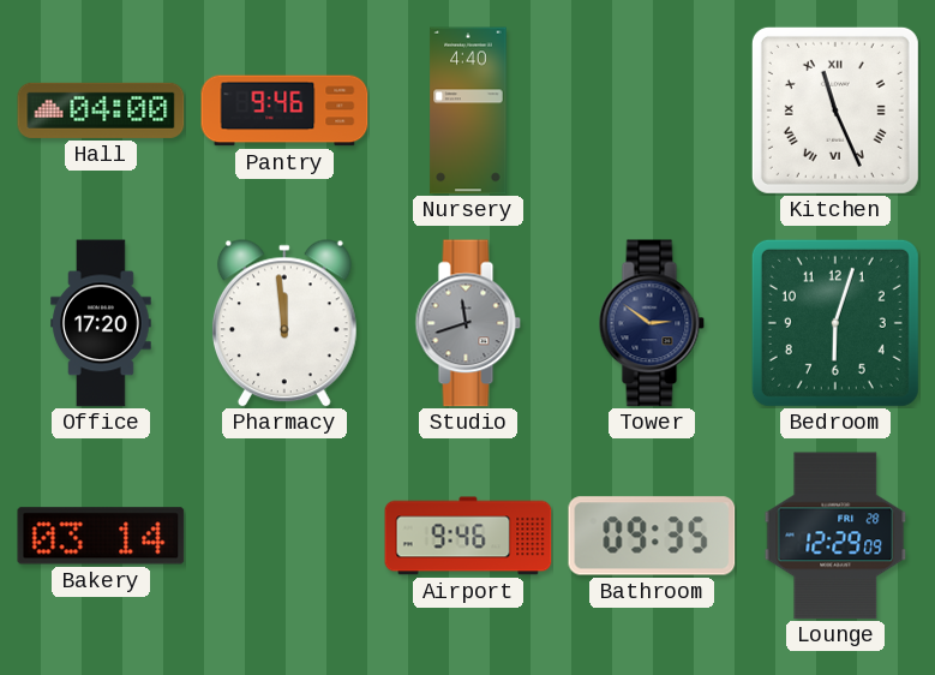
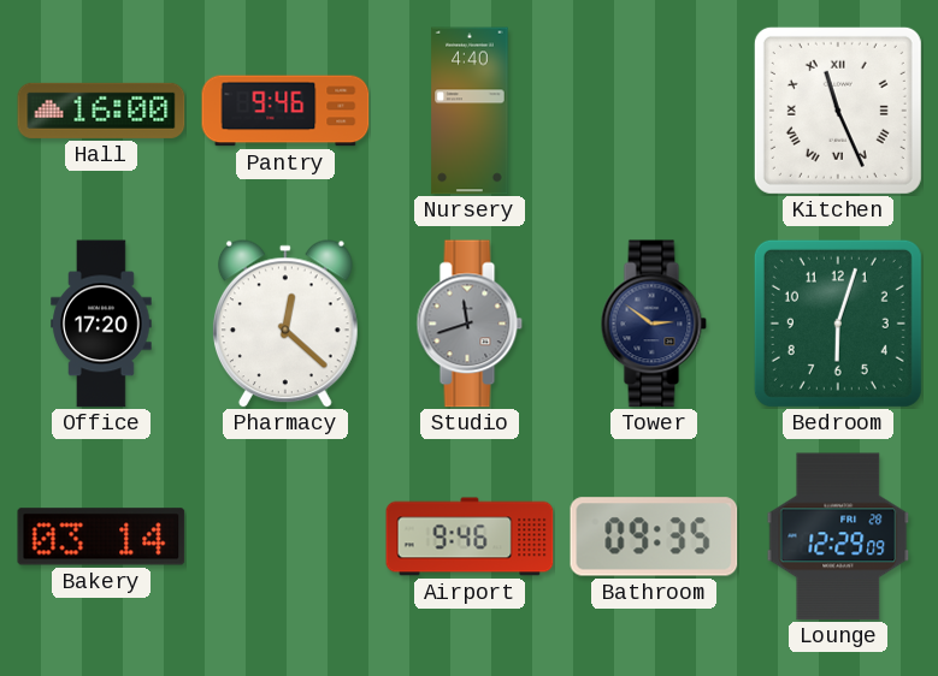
Hall: 04:00 -> 16:00 (101, 111)
Pharmacy: 11:59 -> 12:22 (285, 324)
